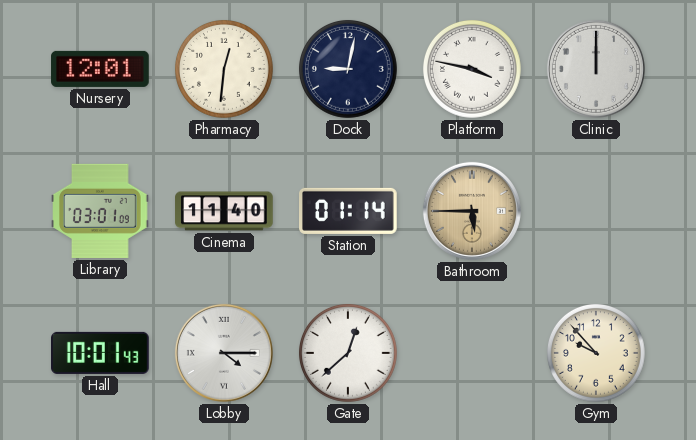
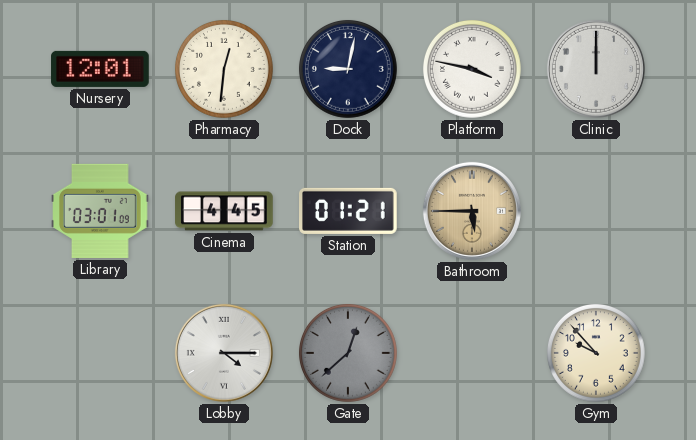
Cinema: 11:40 -> 4:45 (224, 211)
Station: 01:14 -> 01:21 (348, 211)
Hall: 10:01 -> none (100, 353)
Gate dial: white -> grey (348, 353)
